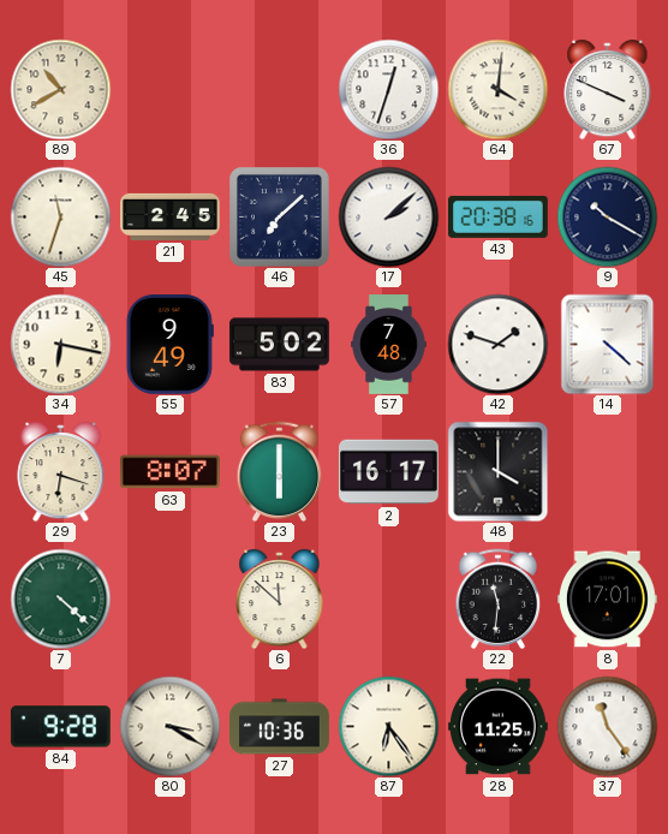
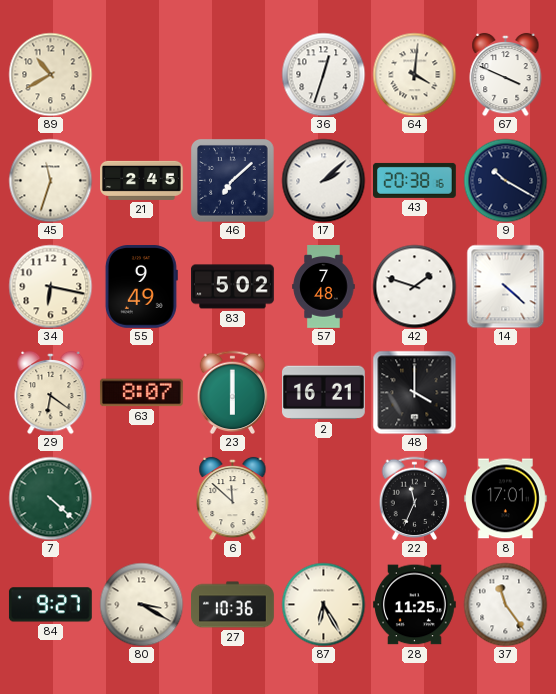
29: 6:18 -> 6:21 (51, 392)
2: 16:17 -> 16:21 (324, 393)
22: 11:31 -> 11:34 (415, 498)
84: 9:28 -> 9:27 (50, 605)
87: 6:24 -> 6:25 (323, 604)
